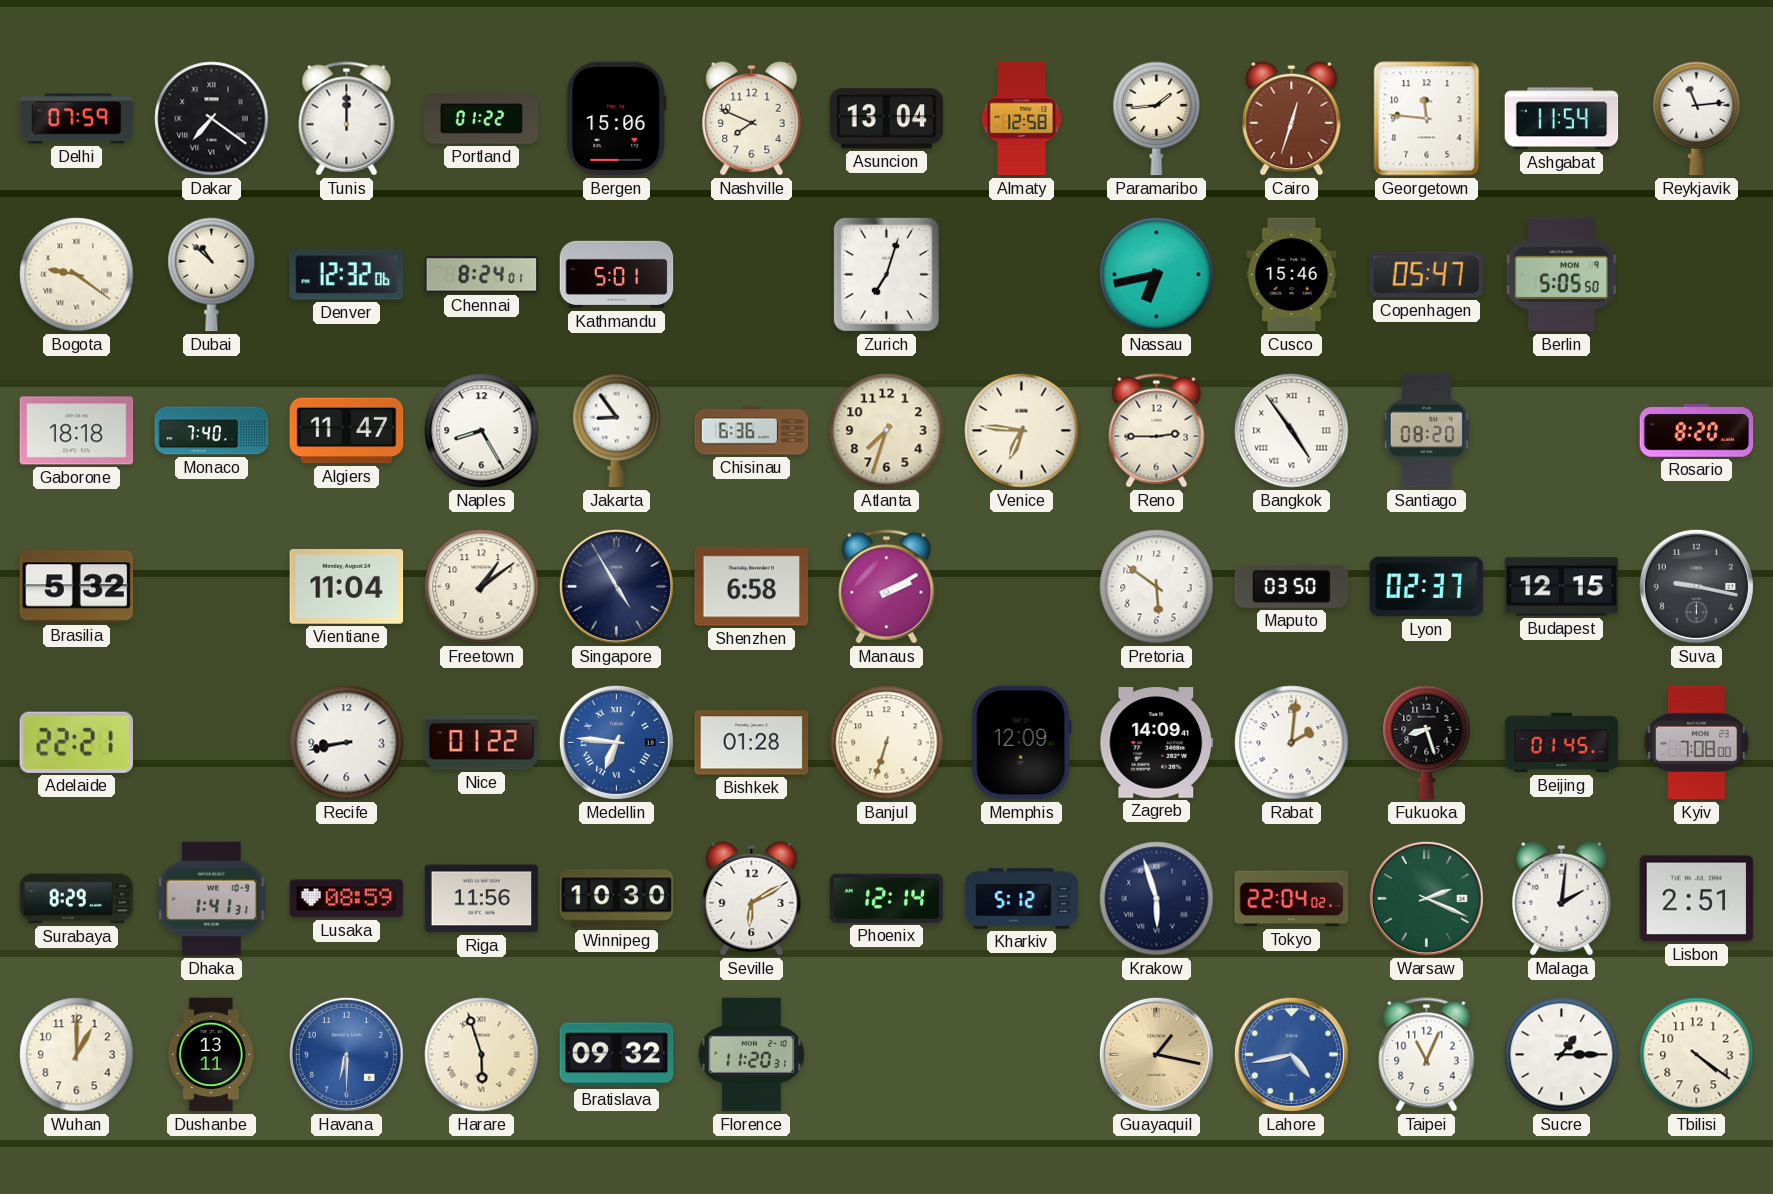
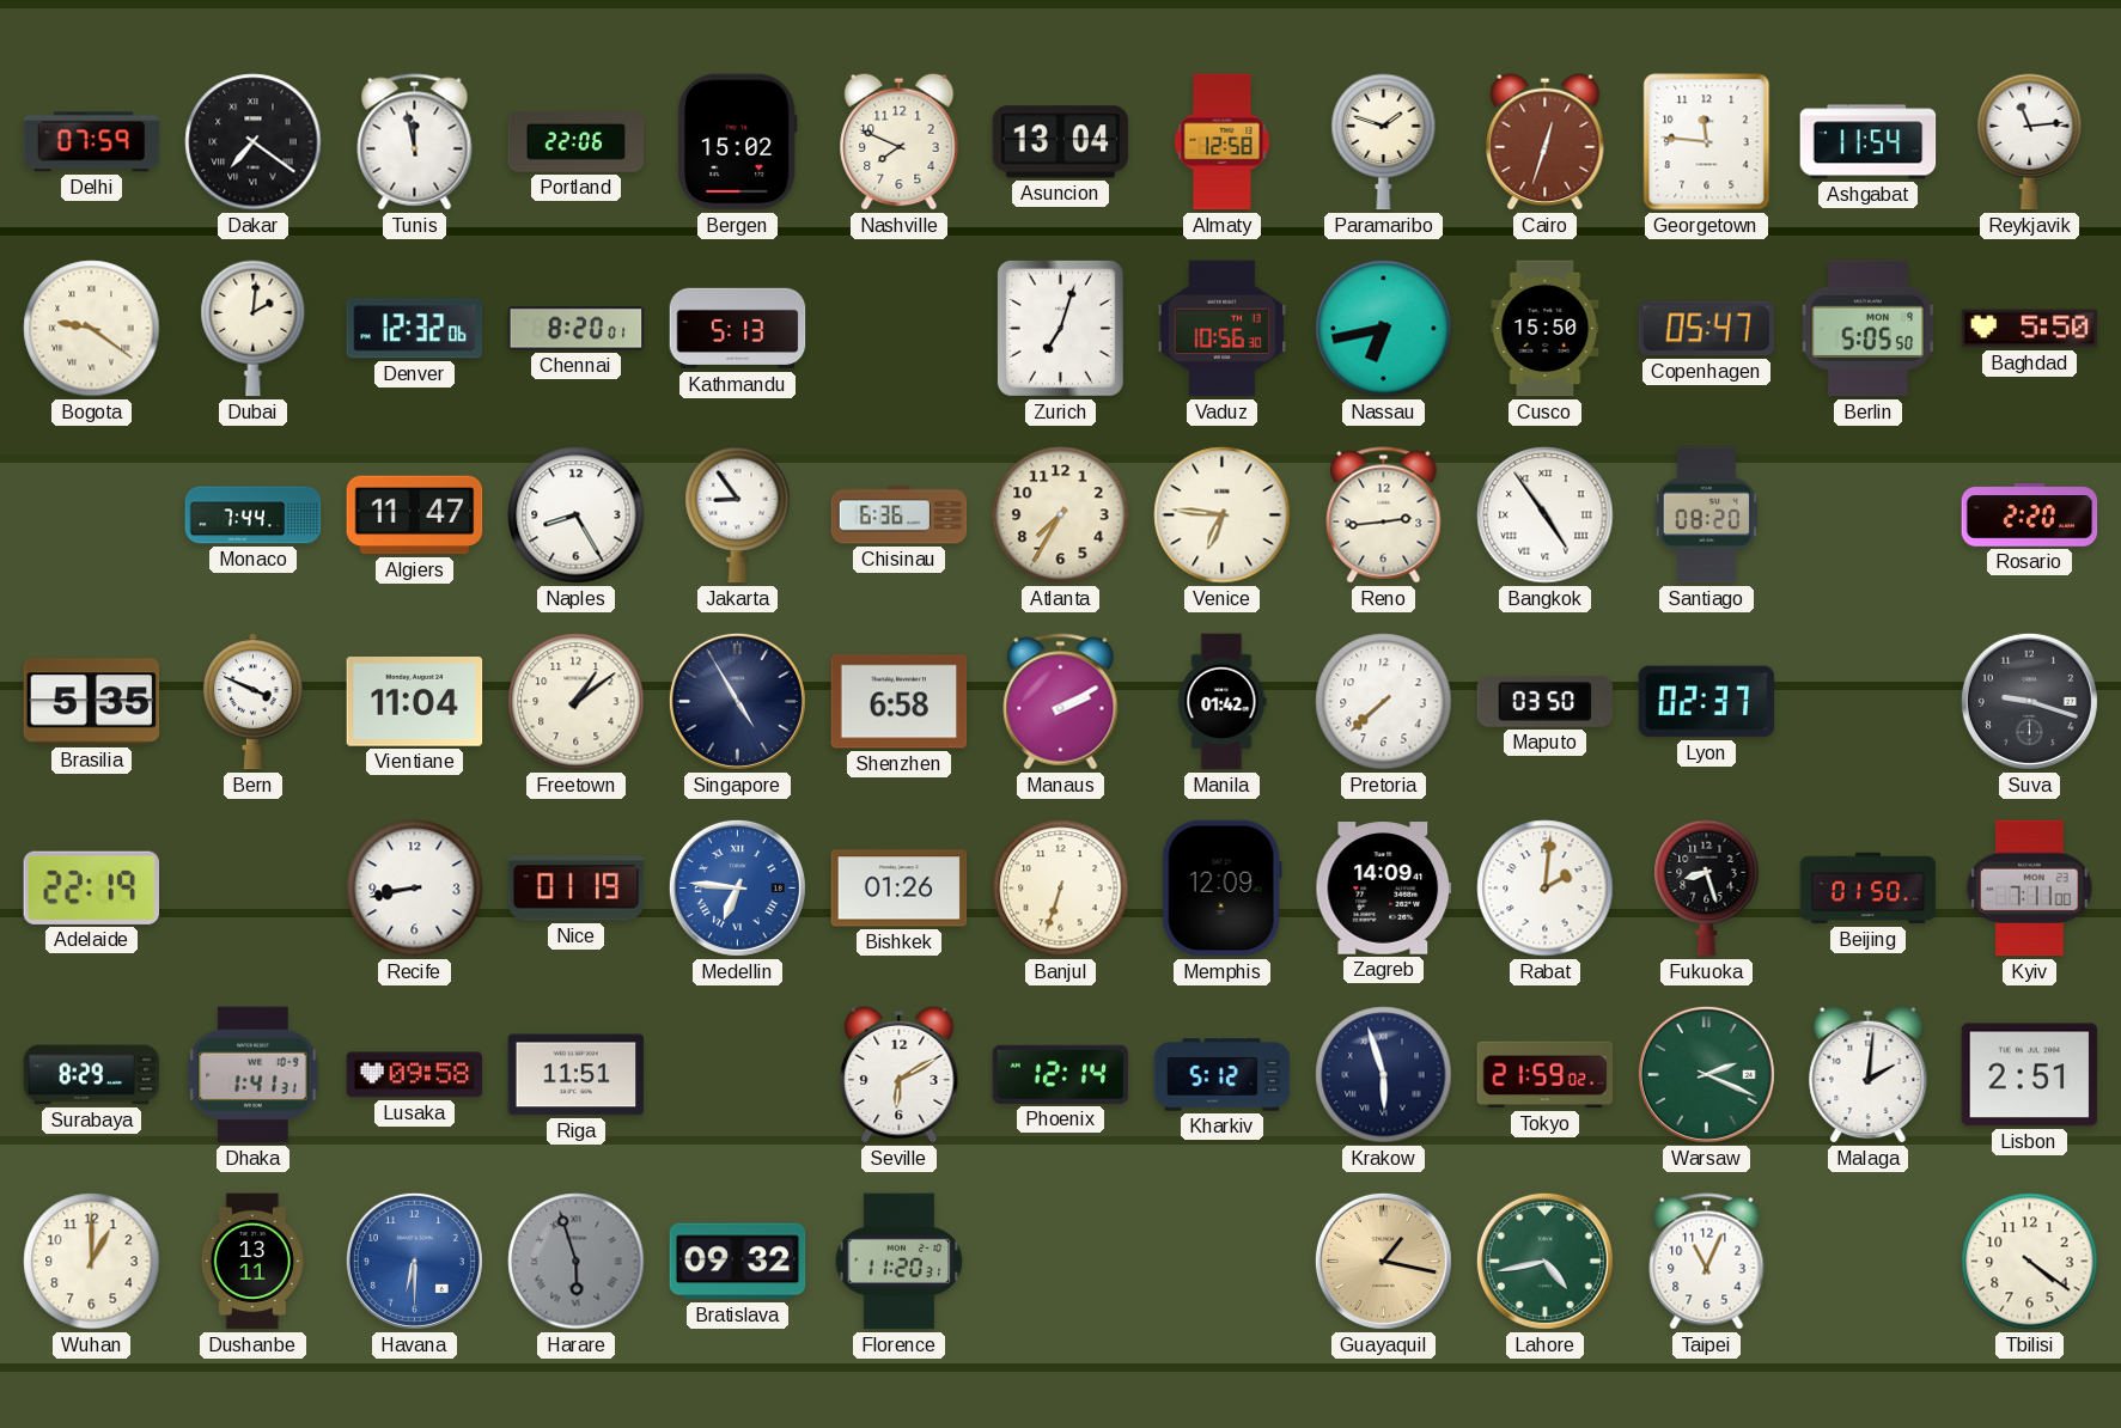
Tunis: 12:00 -> 11:58 (415, 142)
Portland: 01:22 -> 22:06 (577, 142)
Bergen: 15:06 -> 15:02 (737, 142)
Paramaribo: 1:44 -> 1:48 (1384, 142)
Dubai: 10:52 -> 2:01 (254, 329)
Chennai: 8:24 -> 8:20 (577, 329)
Kathmandu: 5:01 -> 5:13 (738, 329)
Vaduz: none -> 10:56 (1221, 329)
Cusco: 15:46 -> 15:50 (1546, 329)
Baghdad: none -> 5:50 (2030, 329)
Gaborone: 18:18 -> none (77, 431)
Monaco: 7:40 -> 7:44 (254, 515)
Atlanta: 7:33 -> 7:35 (1061, 515)
Reno: 2:45 -> 2:44 (1384, 515)
Rosario: 8:20 -> 2:20 (2030, 515)
Brasilia: 5:32 -> 5:35 (92, 702)
Bern: none -> 3:49 (254, 702)
Manila: none -> 01:42 (1223, 702)
Pretoria: 5:51 -> 7:38 (1384, 702)
Budapest: 12:15 -> none (1562, 587)
Suva: 9:17 -> 9:18 (2029, 701)
Adelaide: 22:21 -> 22:19 (91, 887)
Nice: 01:22 -> 01:19 (577, 889)
Bishkek: 01:28 -> 01:26 (900, 889)
Beijing: 01:45 -> 01:50 (1869, 889)
Kyiv: 7:08 -> 7:11 (2030, 889)
Lusaka: 08:59 -> 09:58 (415, 1075)
Riga: 11:56 -> 11:51 (577, 1075)
Winnipeg: 10:30 -> none (617, 899)
Tokyo: 22:04 -> 21:59 (1546, 1075)
Harare dial: cream -> grey (577, 1262)
Lahore dial: blue -> green (1544, 1261)
Sucre: 1:15 -> none (1562, 1055)
